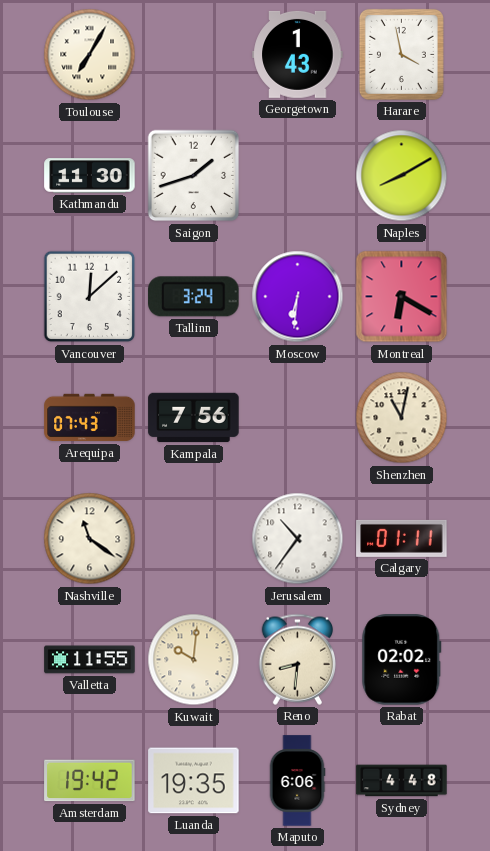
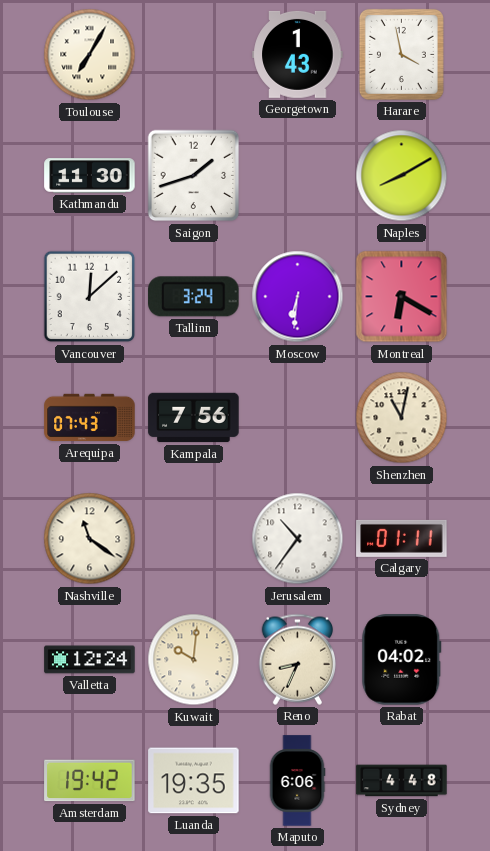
Valletta: 11:55 -> 12:24 (90, 660)
Reno: 8:31 -> 8:34 (298, 659)
Rabat: 02:02 -> 04:02 (402, 660)
